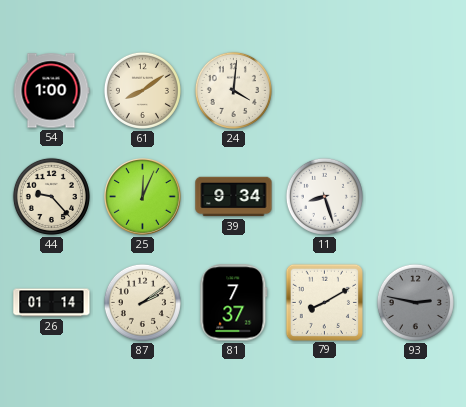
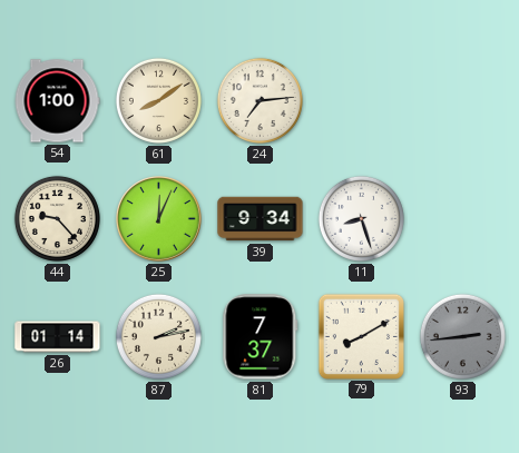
24: 4:01 -> 7:14 (259, 100)
87: 2:09 -> 2:13 (158, 336)
93: 2:47 -> 2:44 (462, 336)
